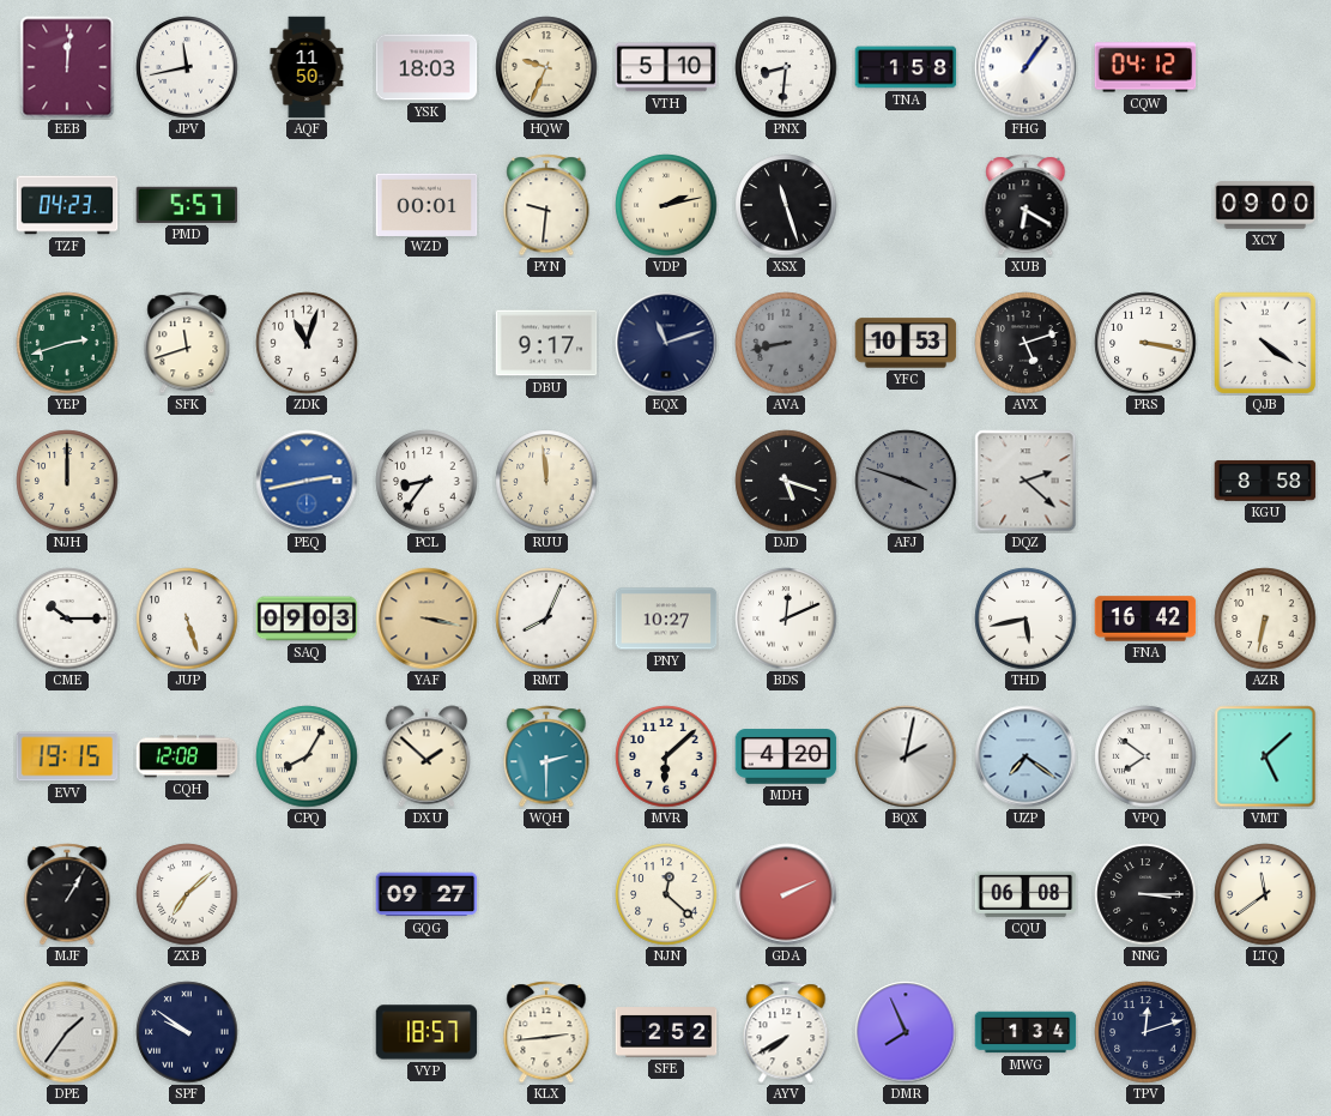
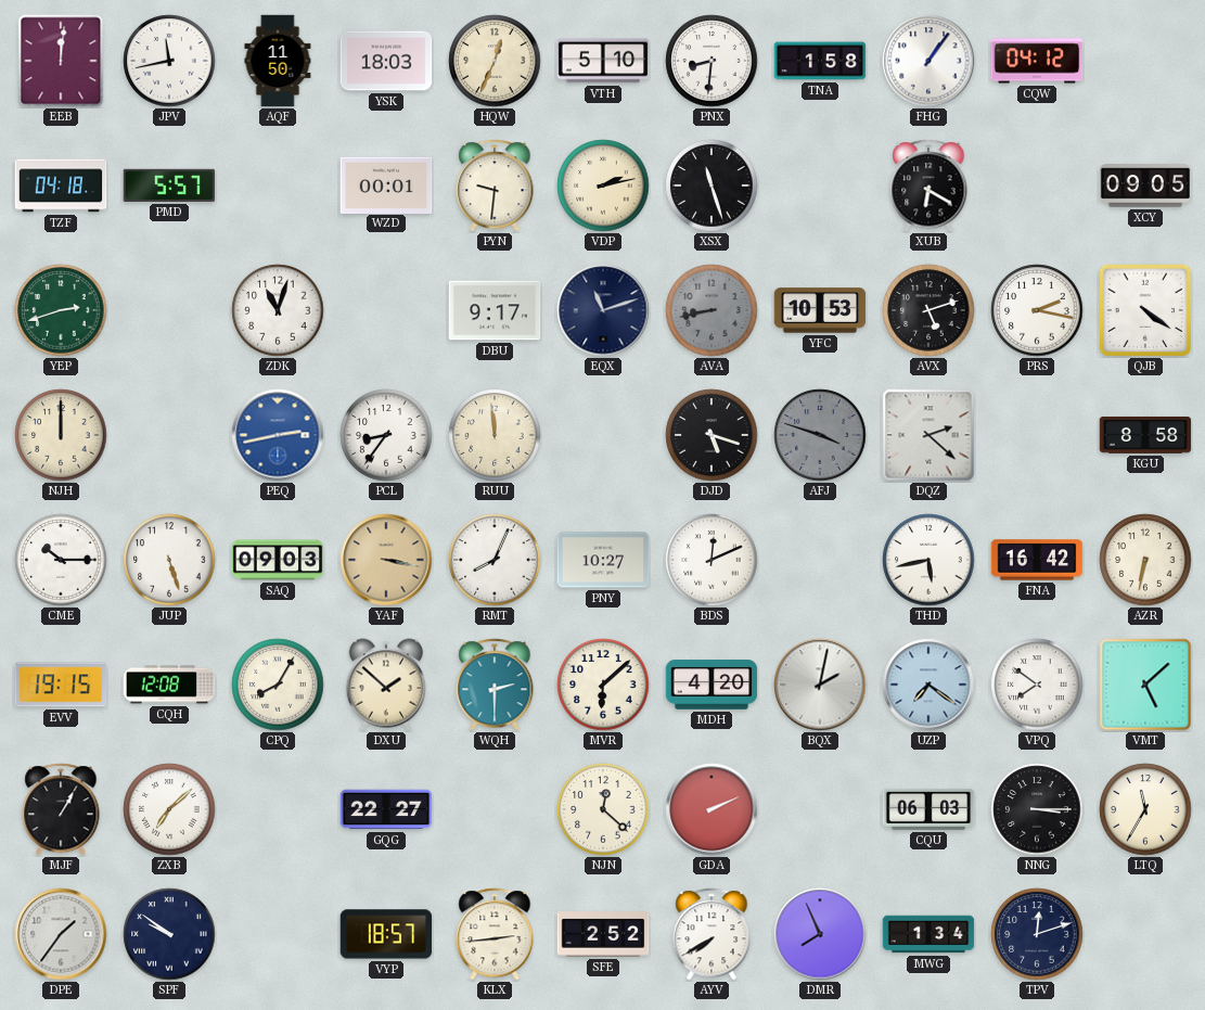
HQW: 9:34 -> 12:34 (495, 61)
TZF: 04:23 -> 04:18 (61, 186)
XCY: 09:00 -> 09:05 (1145, 186)
SFK: 11:42 -> none (187, 343)
PRS: 3:17 -> 2:17 (1037, 310)
GQG: 09:27 -> 22:27 (386, 809)
CQU: 06:08 -> 06:03 (928, 809)
LTQ: 11:39 -> 11:35 (1145, 809)
